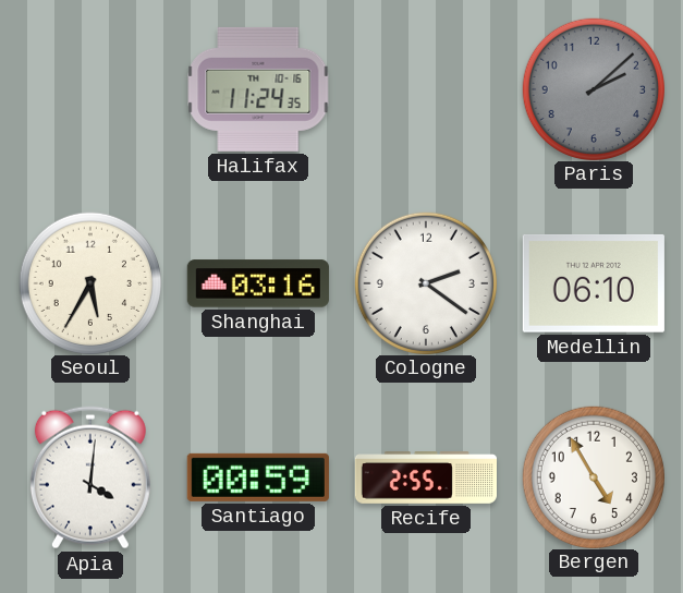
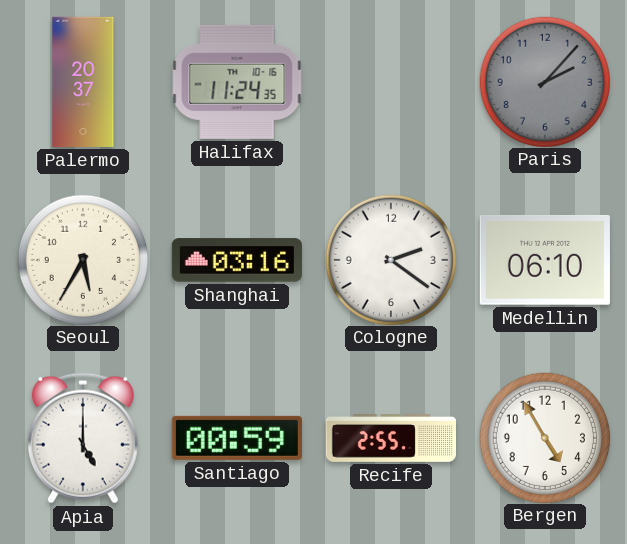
Palermo: none -> 20:37 (83, 82)
Paris: 2:08 -> 2:07 (544, 81)
Apia: 4:01 -> 5:00 (83, 438)
